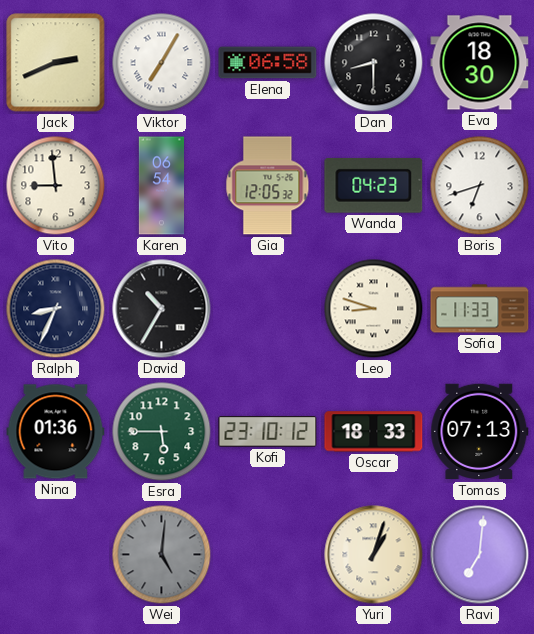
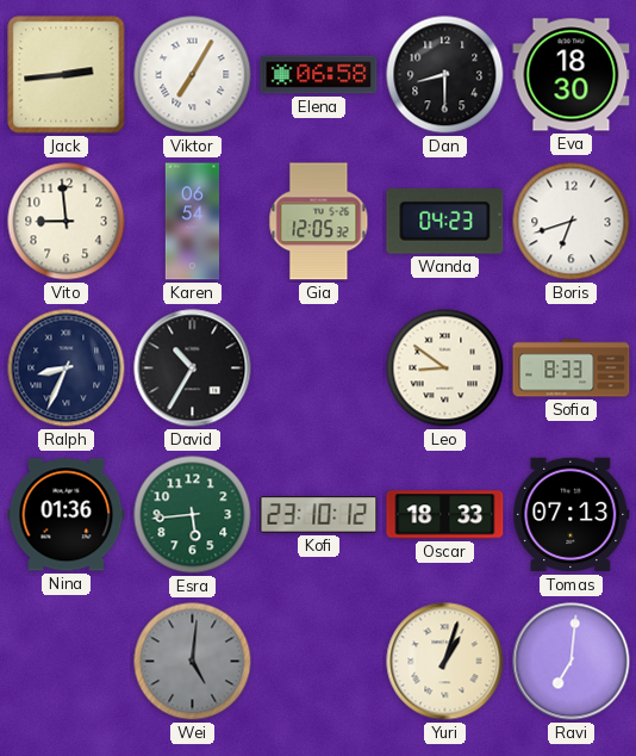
Jack: 2:41 -> 2:44 (67, 75)
Leo: 8:48 -> 8:51 (445, 368)
Sofia: 11:33 -> 8:33 (572, 368)
Esra: 5:45 -> 5:44 (193, 515)
